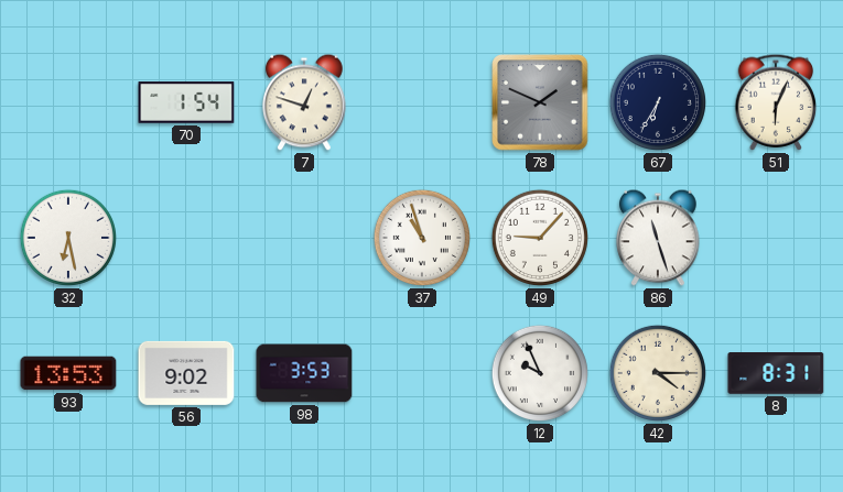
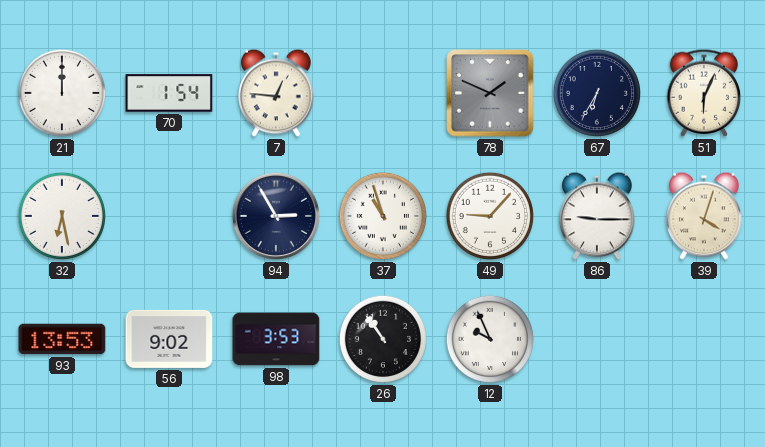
21: none -> 12:00 (62, 93)
7: 12:48 -> 12:46 (276, 93)
94: none -> 2:55 (276, 216)
86: 11:27 -> 9:15 (597, 216)
39: none -> 4:03 (704, 216)
26: none -> 10:54 (383, 339)
42: 4:15 -> none (658, 373)
8: 8:31 -> none (776, 374)
